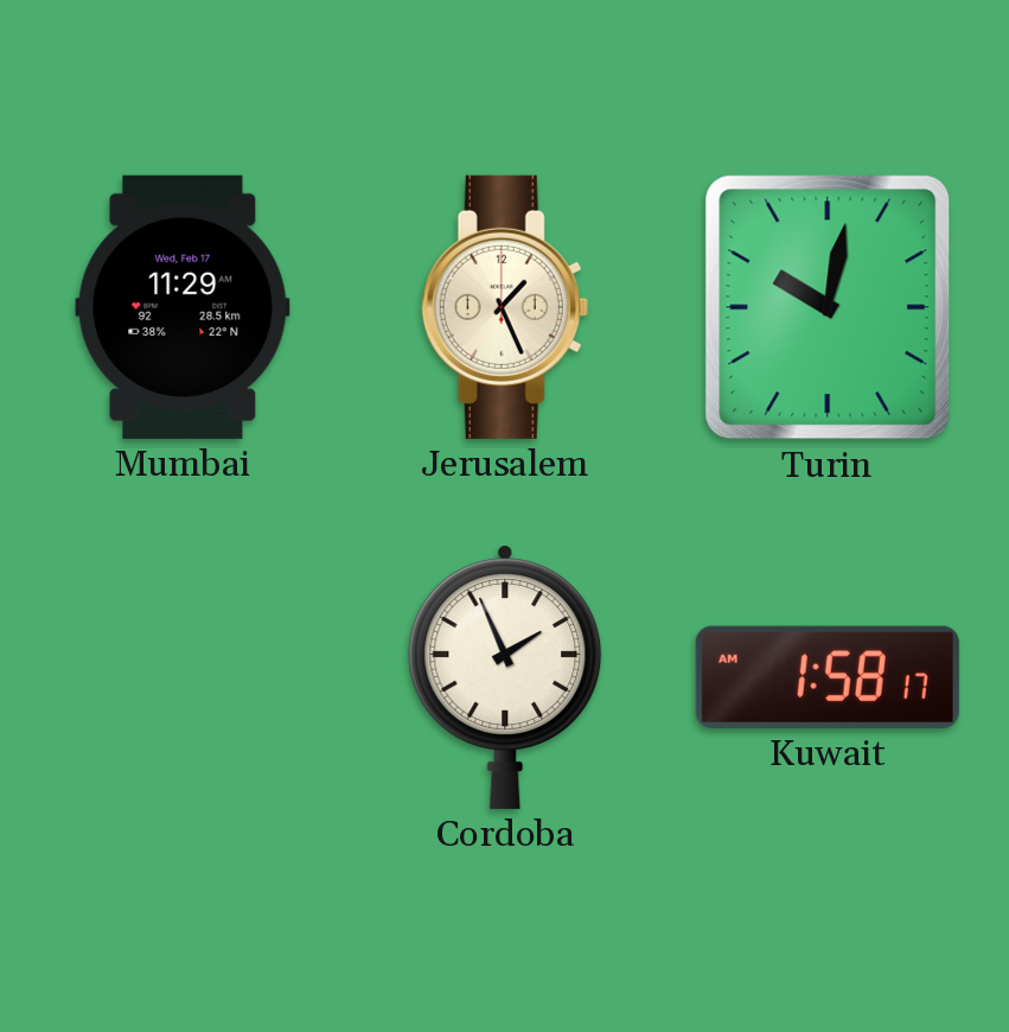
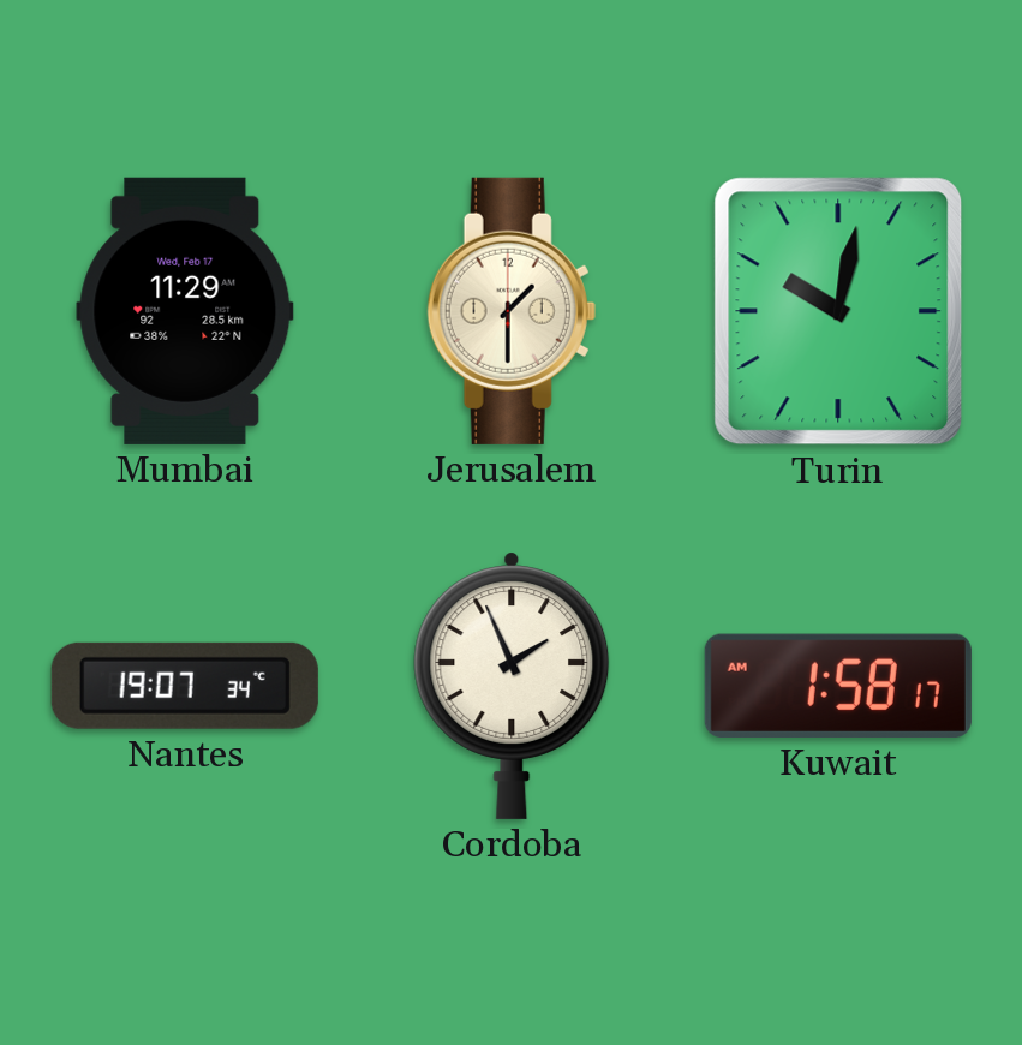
Jerusalem: 1:26 -> 1:30 (512, 311)
Nantes: none -> 19:07 (185, 686)
